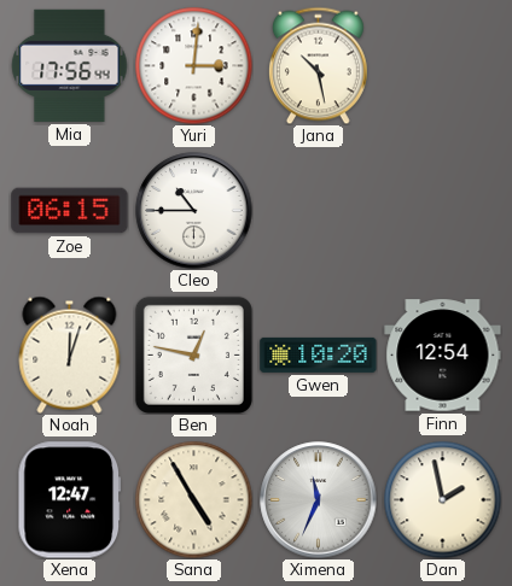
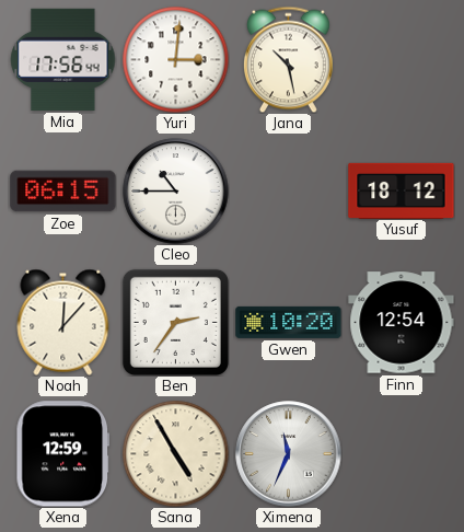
Yusuf: none -> 18:12 (402, 190)
Noah: 12:03 -> 12:07 (63, 322)
Ben: 12:47 -> 2:36 (175, 322)
Xena: 12:47 -> 12:59 (63, 454)
Dan: 1:58 -> none (442, 499)
